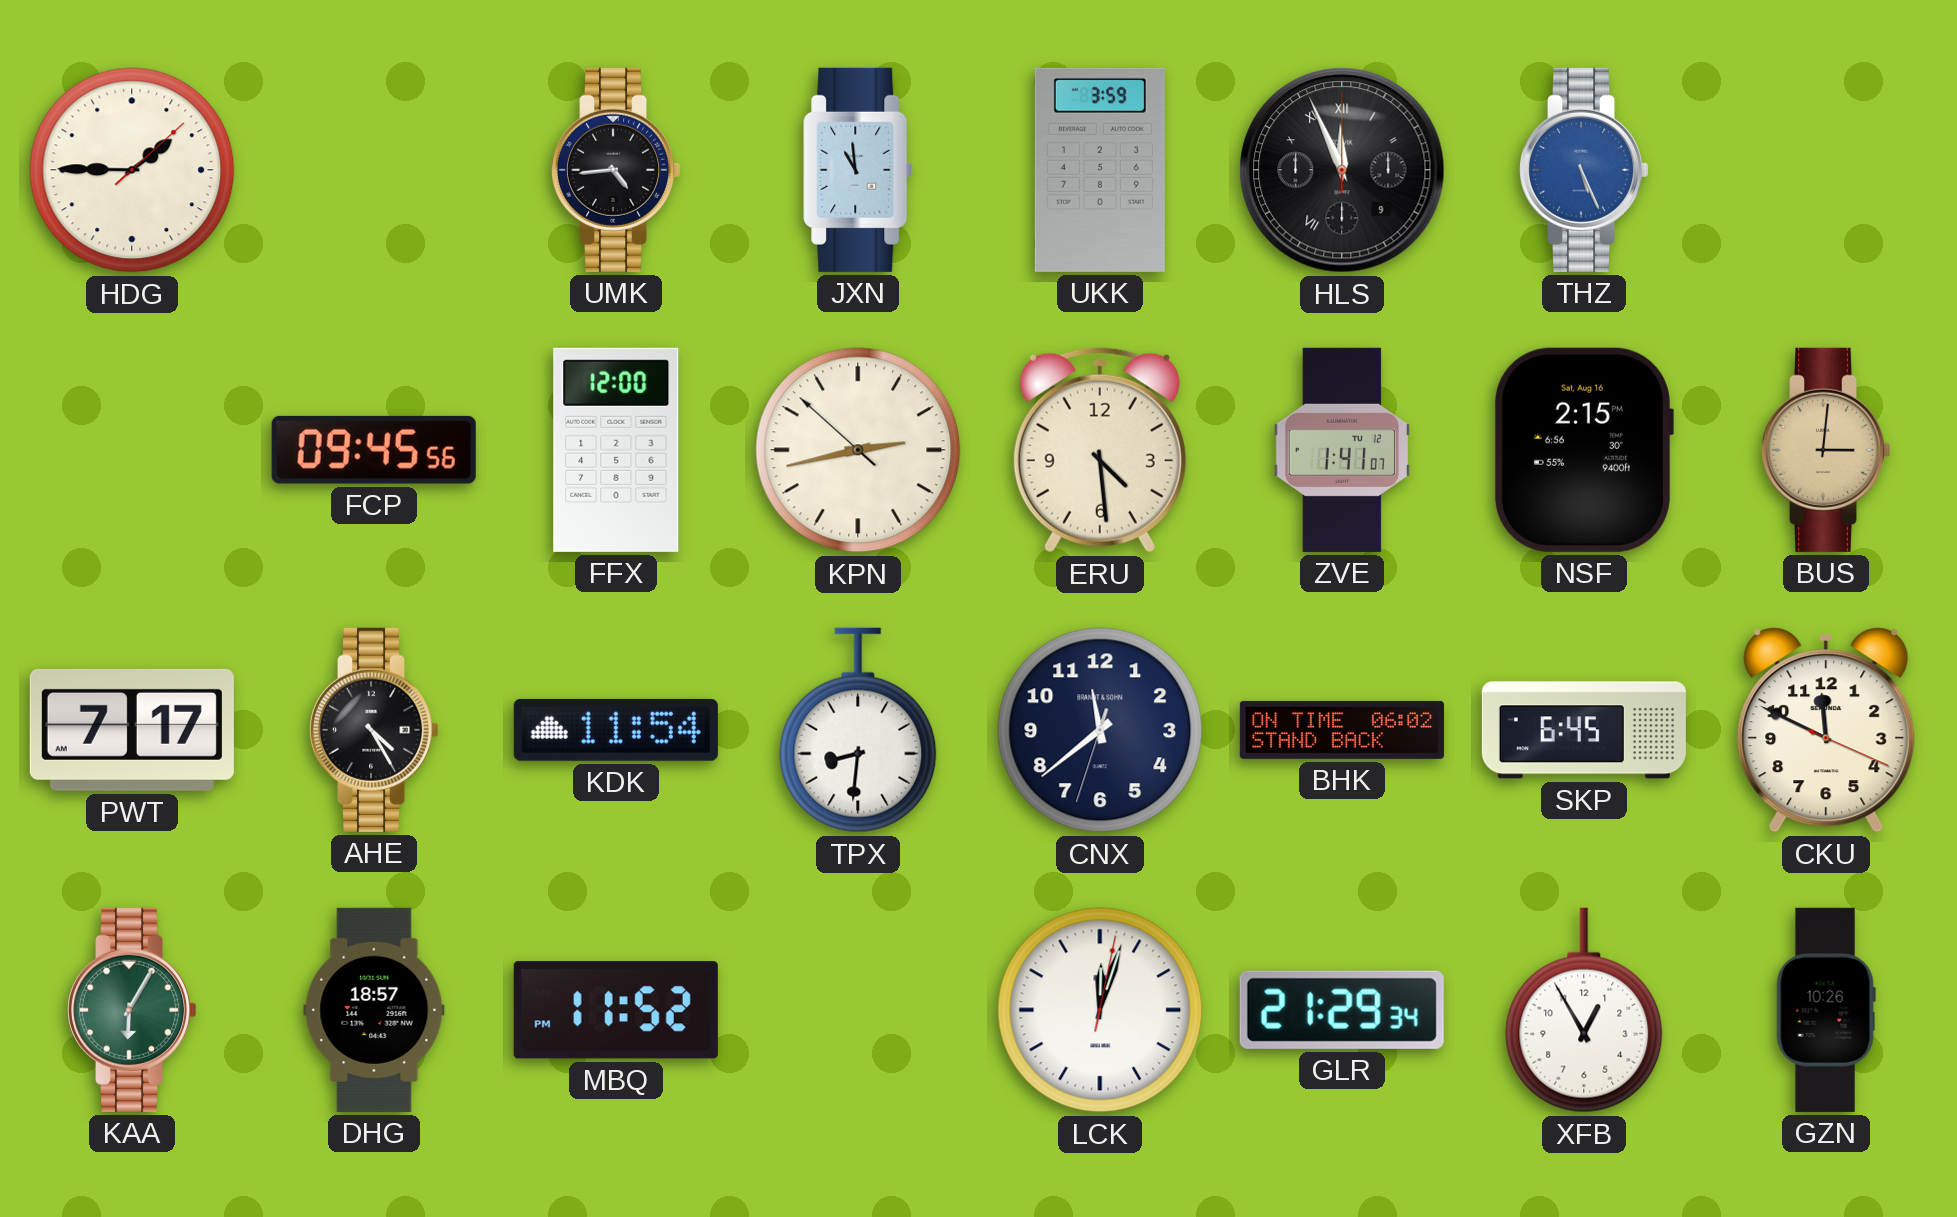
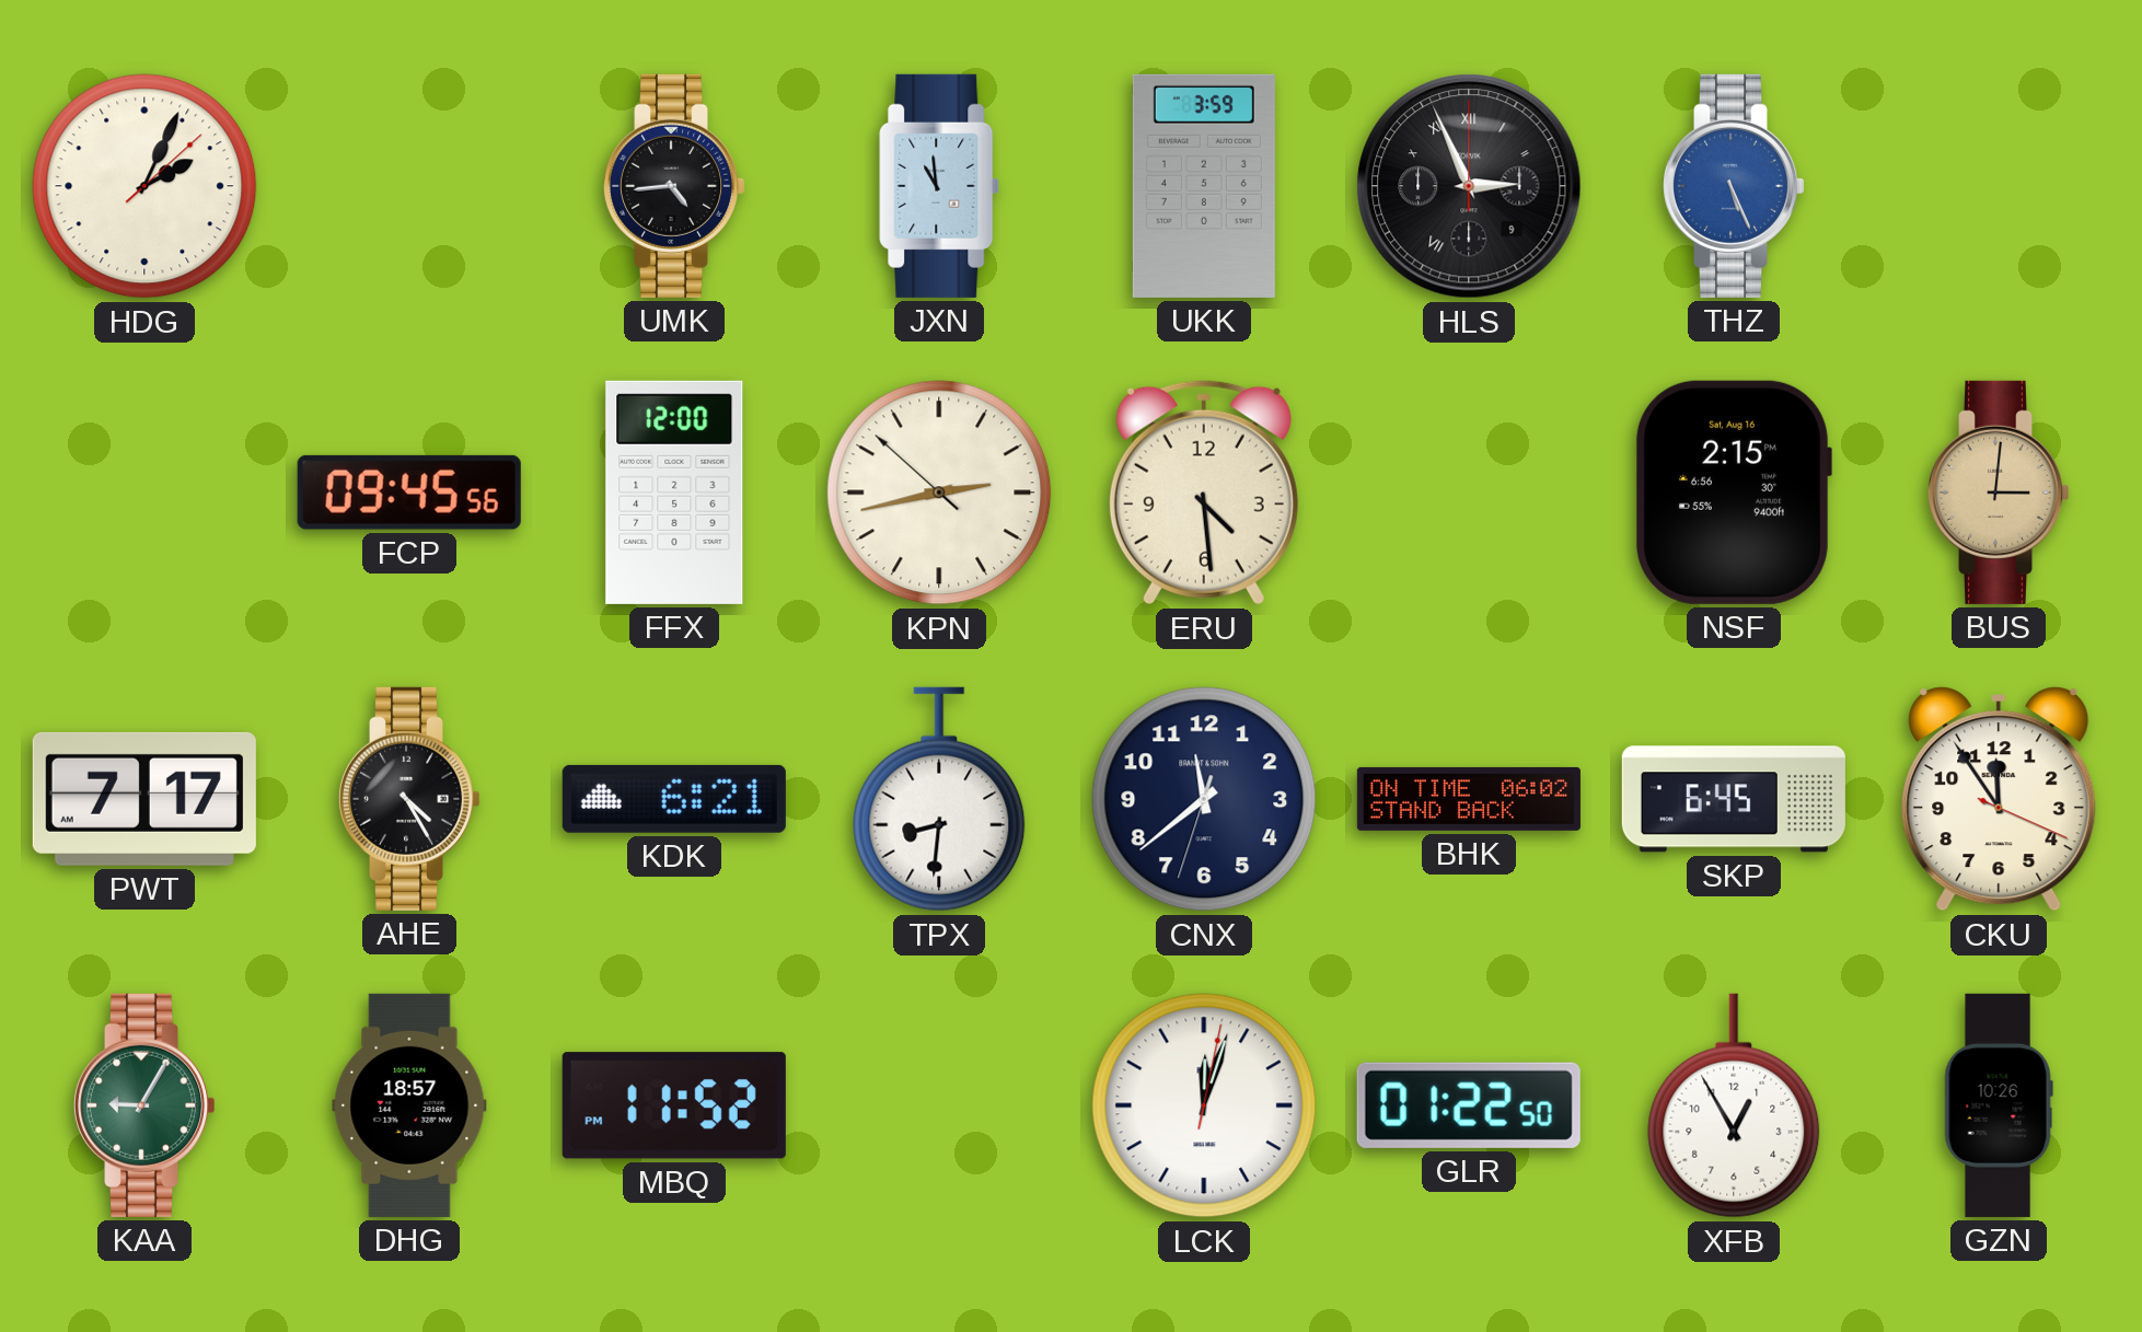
HDG: 1:45 -> 2:04 (144, 186)
HLS: 11:56 -> 2:56 (1469, 186)
ZVE: 1:41 -> none (1342, 450)
KDK: 11:54 -> 6:21 (674, 799)
CKU: 11:49 -> 11:54 (1999, 799)
KAA: 6:05 -> 9:05 (144, 1105)
GLR: 21:29 -> 01:22 (1469, 1105)
